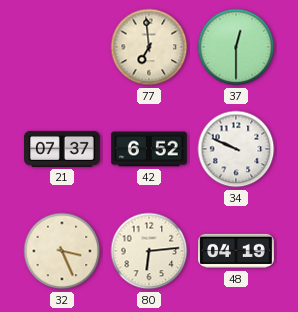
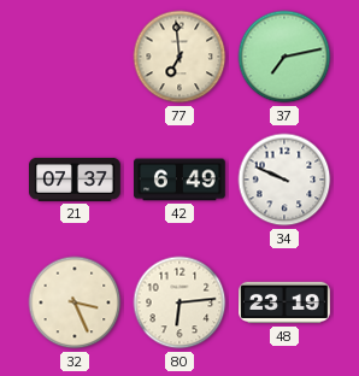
37: 12:30 -> 7:13 (284, 57)
42: 6:52 -> 6:49 (181, 180)
48: 04:19 -> 23:19 (286, 302)
